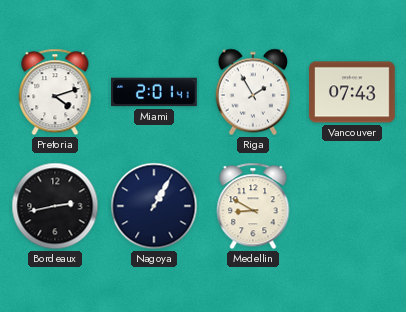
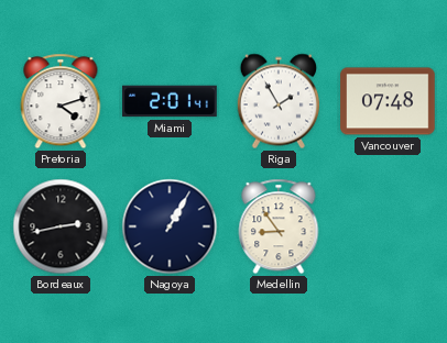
Vancouver: 07:43 -> 07:48 (388, 101)
Medellin: 8:50 -> 8:54 (279, 226)
